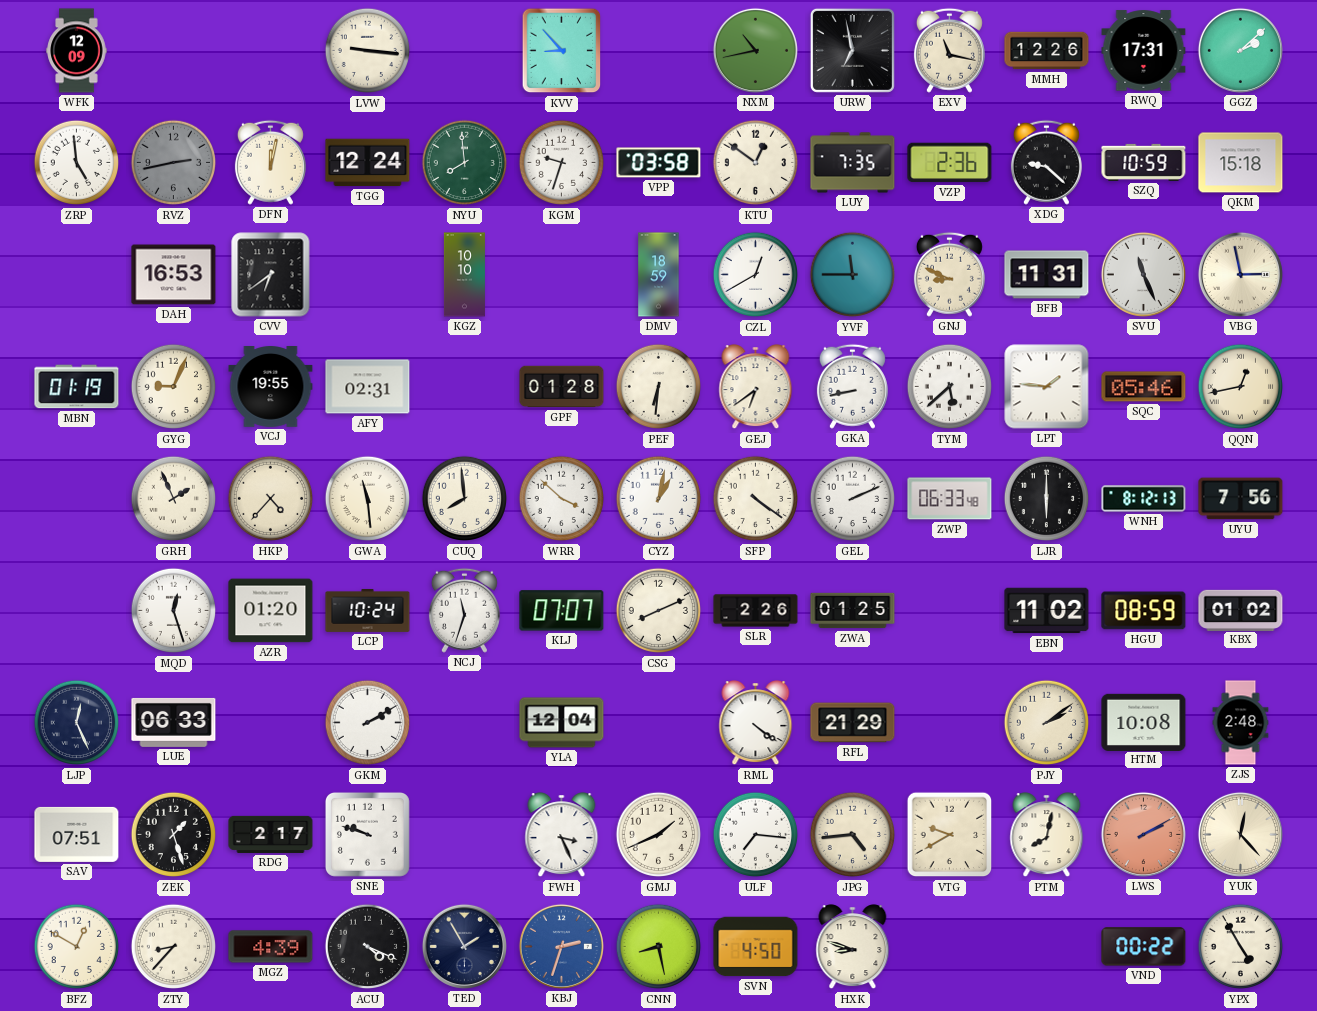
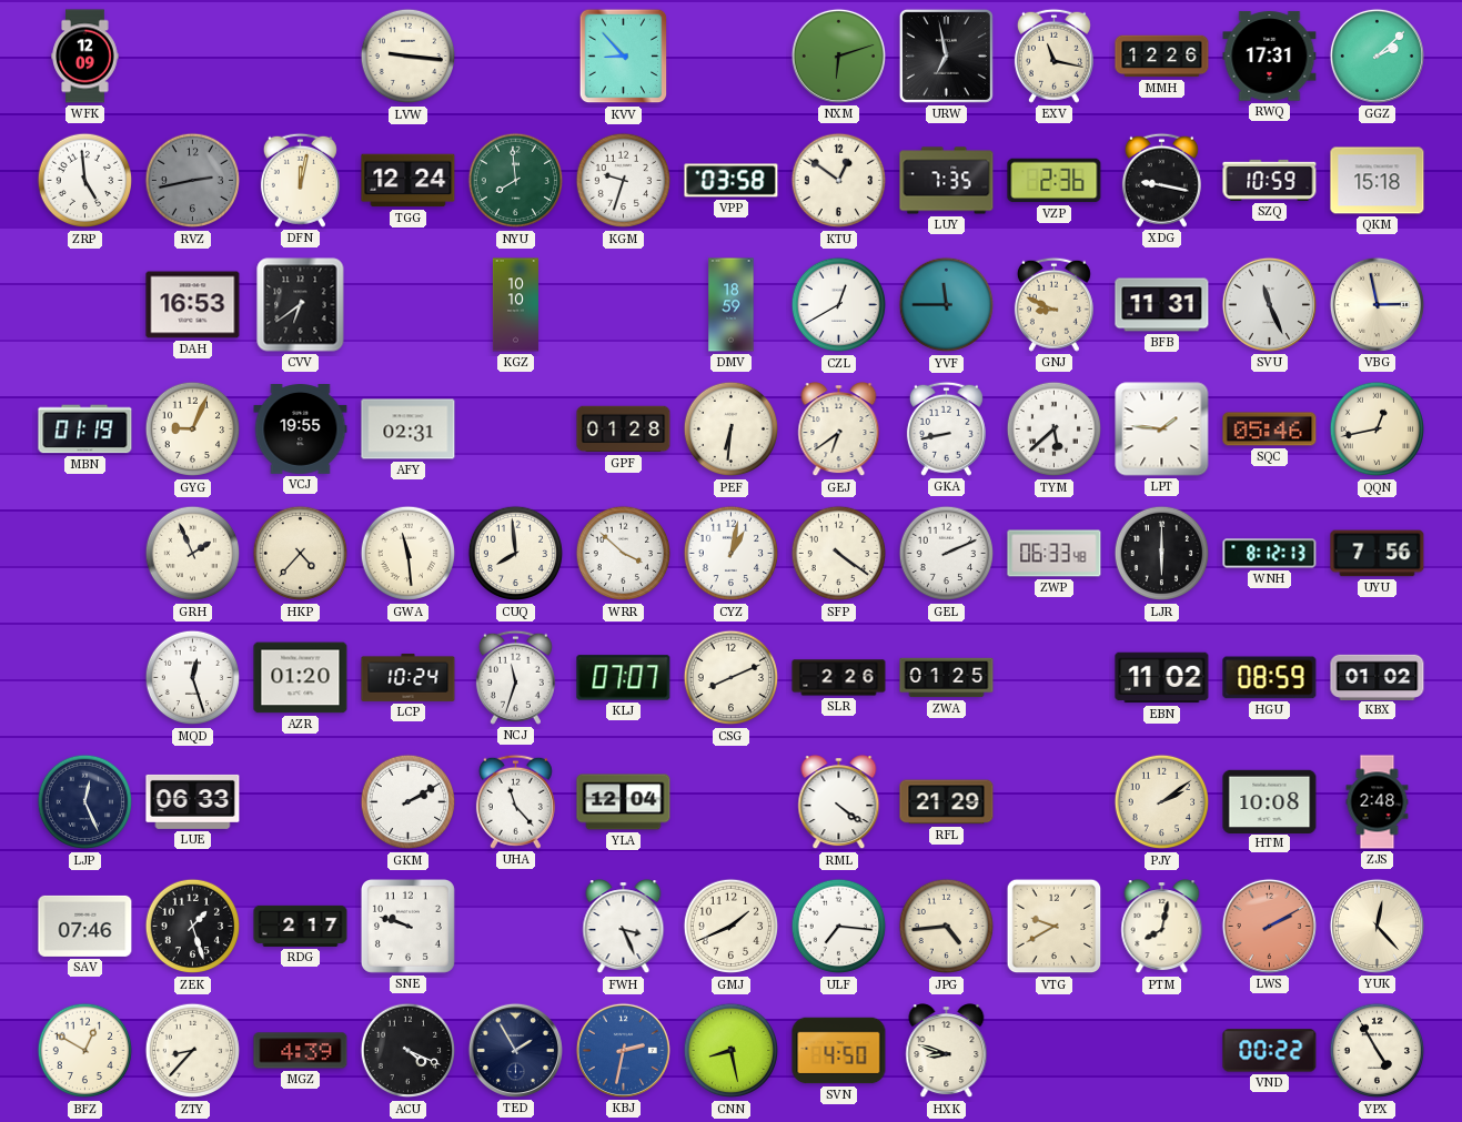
NXM: 10:43 -> 6:12 (838, 55)
XDG: 9:22 -> 9:17 (1161, 180)
UHA: none -> 11:23 (515, 801)
SAV: 07:51 -> 07:46 (85, 926)
KBJ: 2:33 -> 2:32 (623, 1050)
